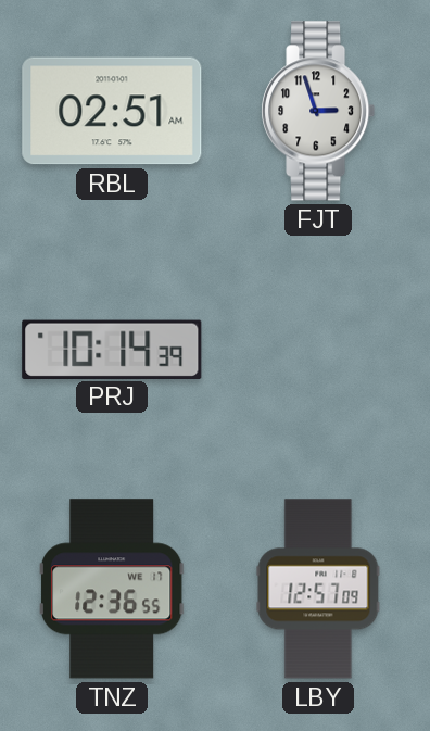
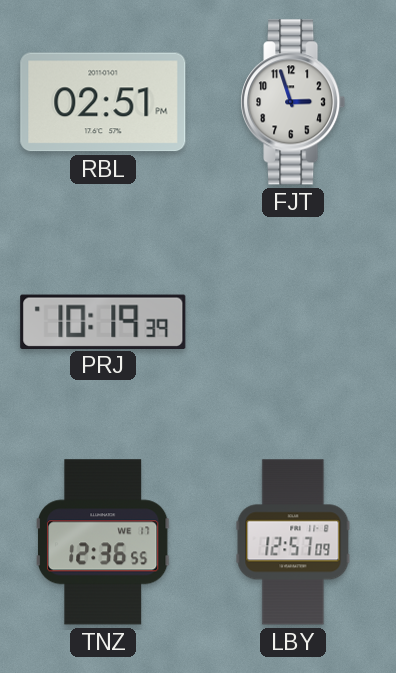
RBL: 02:51 AM -> 02:51 PM (103, 102)
PRJ: 10:14 -> 10:19 (103, 321)
